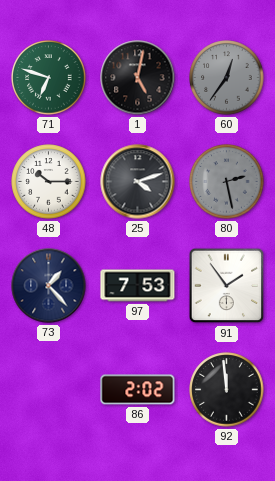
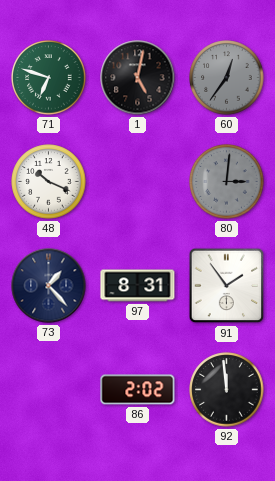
48: 10:15 -> 10:19 (49, 182)
25: 4:12 -> none (138, 182)
80: 2:28 -> 3:01 (227, 182)
97: 7:53 -> 8:31 (138, 286)
